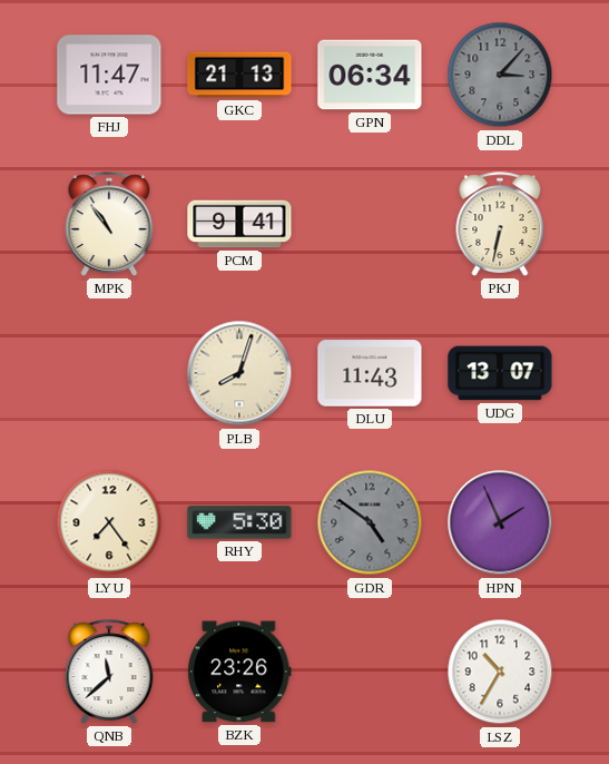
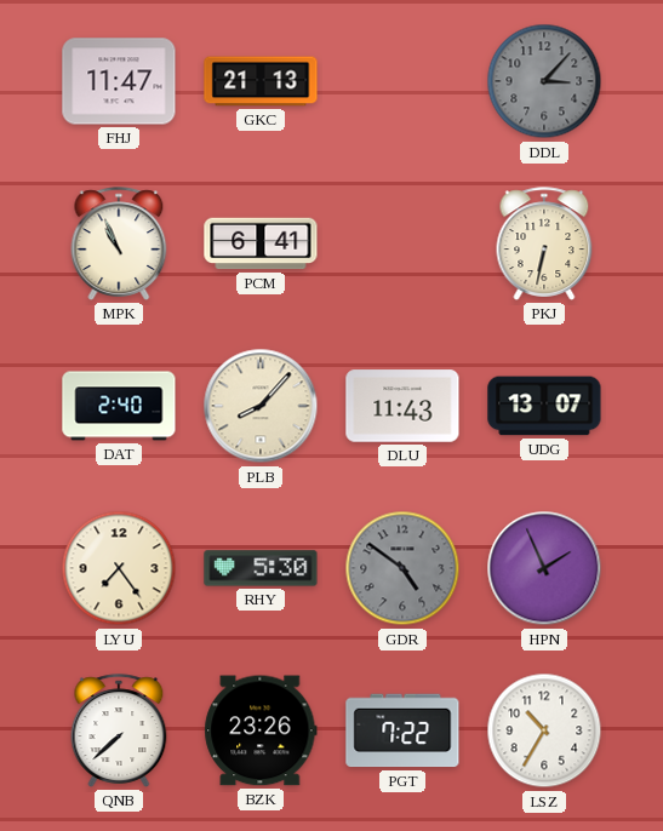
GPN: 06:34 -> none (370, 75)
MPK: 10:54 -> 10:56 (119, 243)
PCM: 9:41 -> 6:41 (261, 243)
DAT: none -> 2:40 (119, 406)
PLB: 8:03 -> 8:07 (261, 406)
QNB: 11:38 -> 7:38 (119, 730)
PGT: none -> 7:22 (402, 730)
